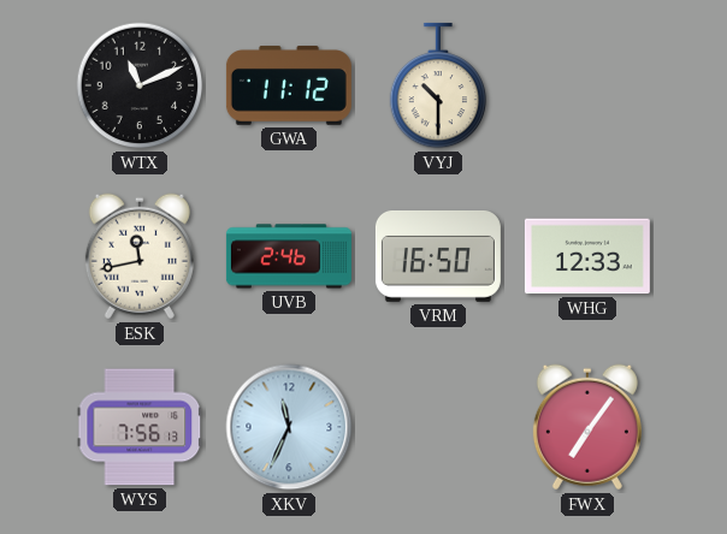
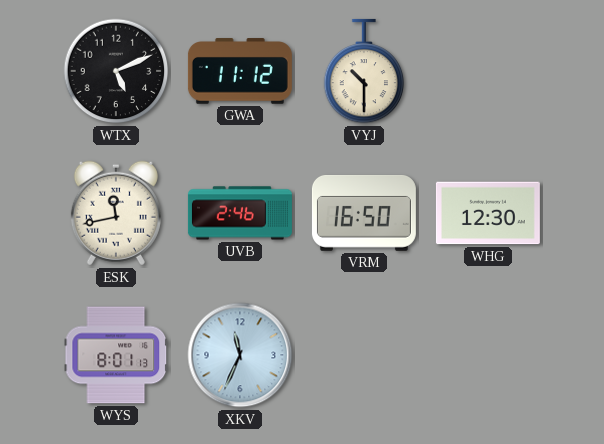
WTX: 11:11 -> 5:11 (116, 71)
WHG: 12:33 -> 12:30 (488, 213)
WYS: 7:56 -> 8:01 (116, 355)
FWX: 7:06 -> none (587, 427)
